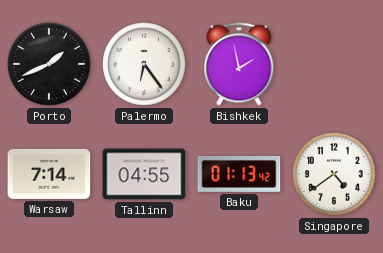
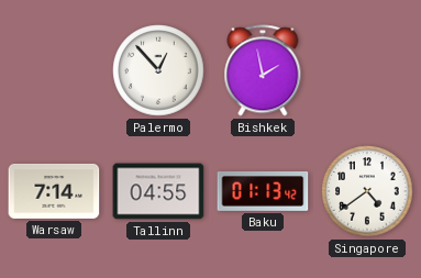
Porto: 1:41 -> none (49, 64)
Palermo: 6:24 -> 12:53 (158, 70)
